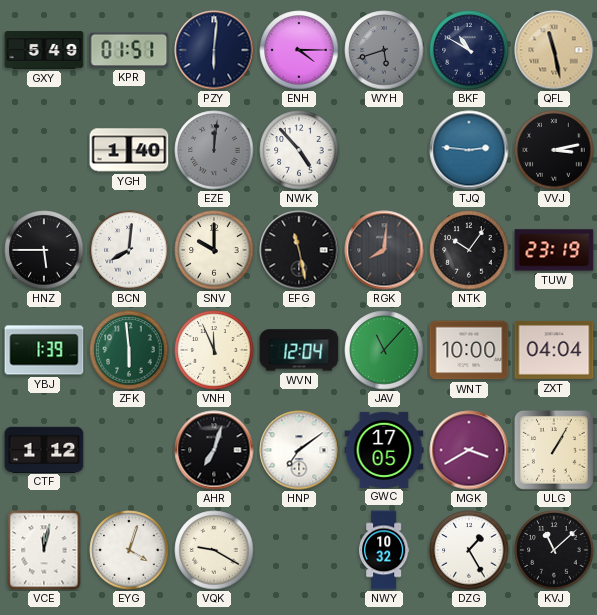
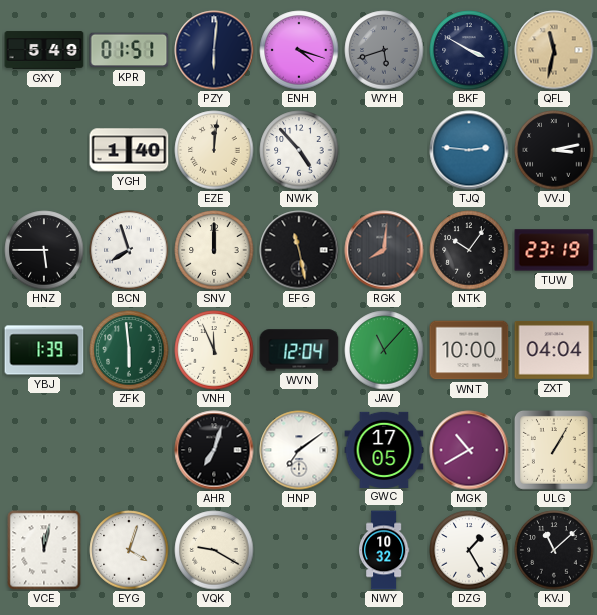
ENH: 4:15 -> 4:18 (299, 50)
BKF: 10:50 -> 3:50 (469, 50)
QFL: 11:28 -> 11:32 (554, 50)
EZE dial: grey -> cream (214, 150)
BCN: 8:01 -> 7:57 (129, 250)
SNV: 10:00 -> 12:00 (214, 250)
CTF: 1:12 -> none (44, 449)
MGK: 3:40 -> 10:40 (469, 450)
